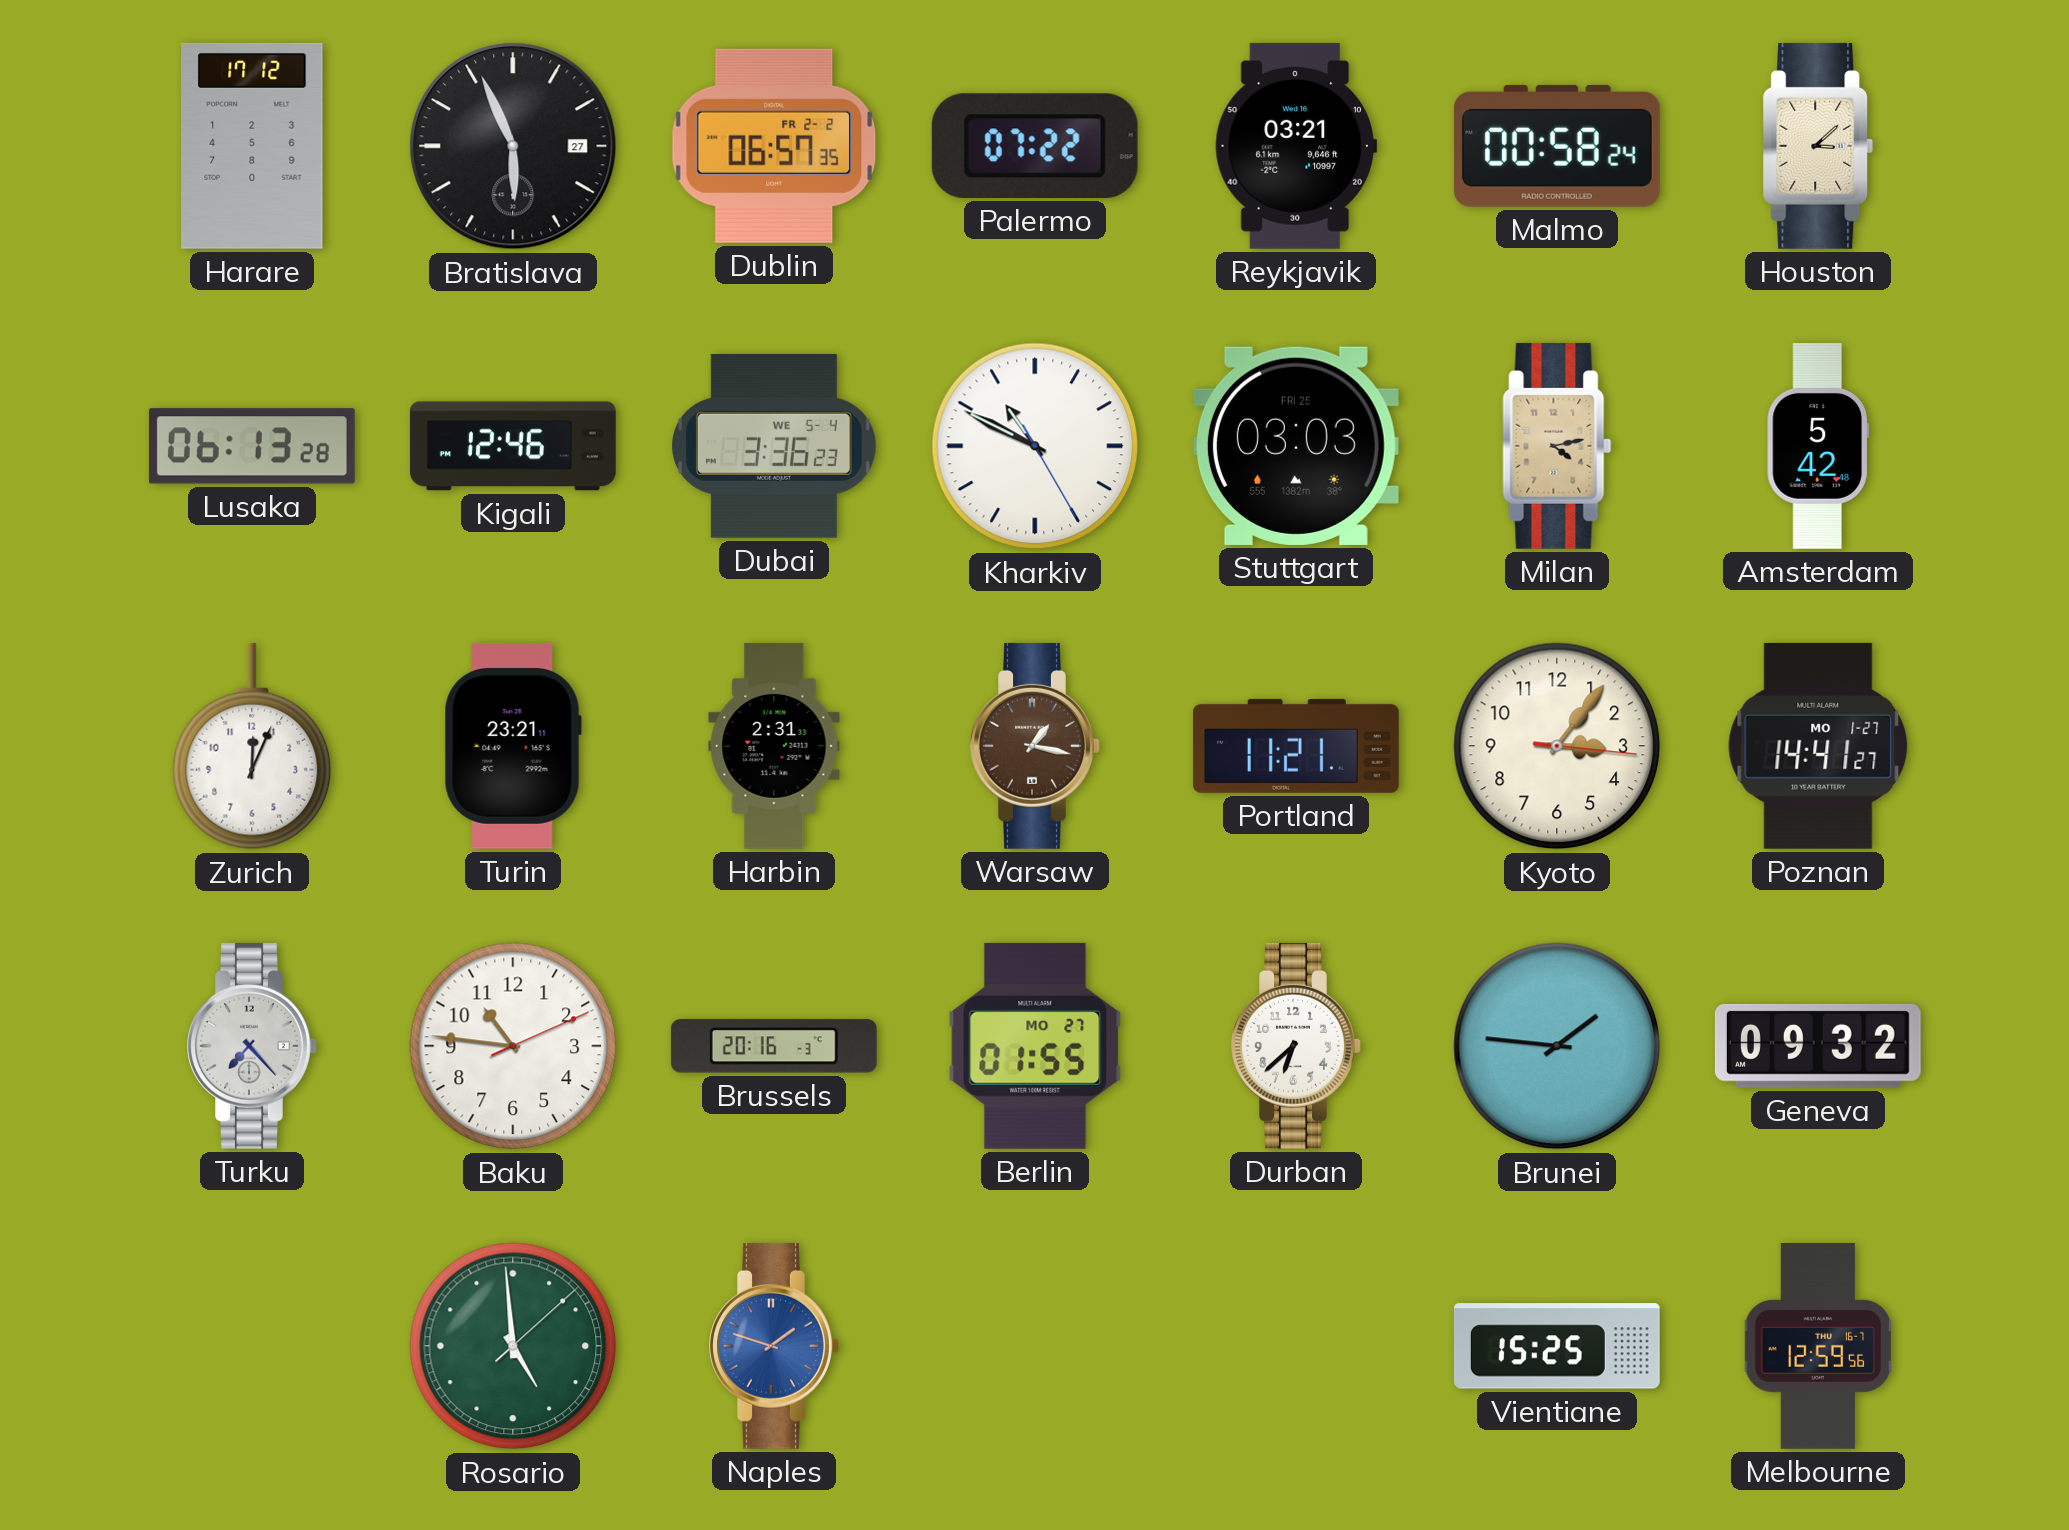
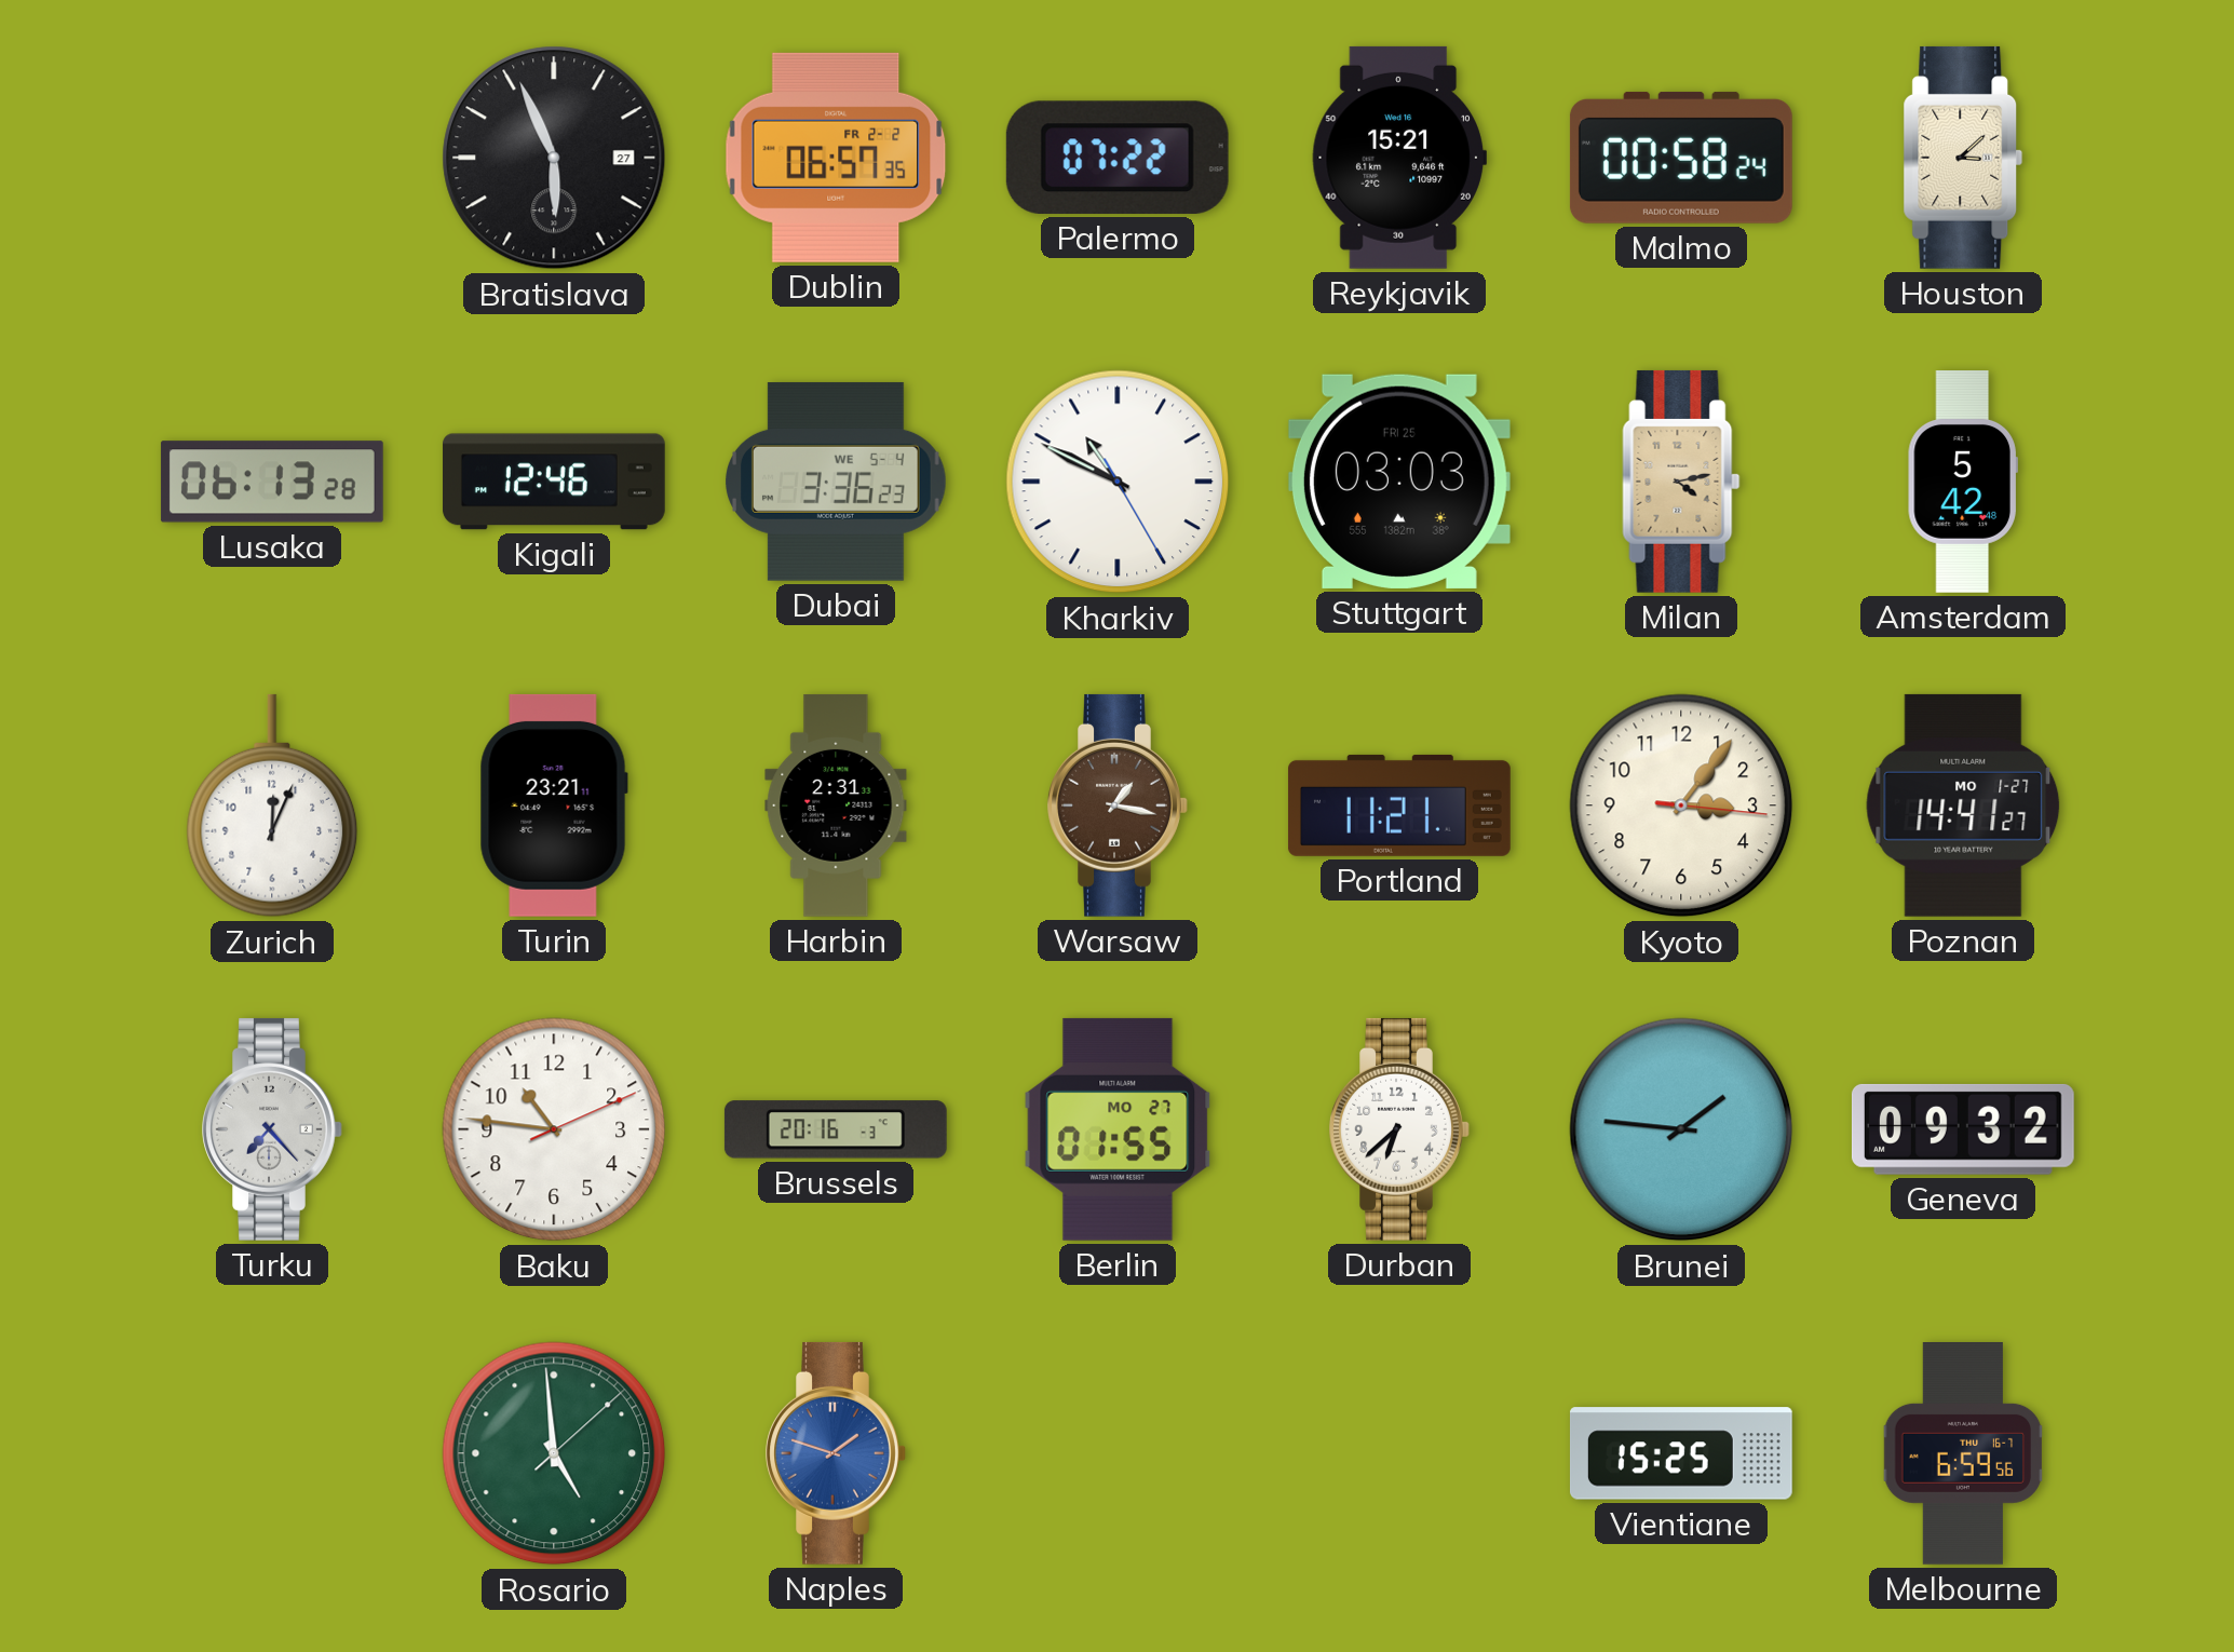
Harare: 17:12 -> none (252, 146)
Reykjavik: 03:21 -> 15:21 (1399, 158)
Melbourne: 12:59 -> 6:59 (1963, 1454)
